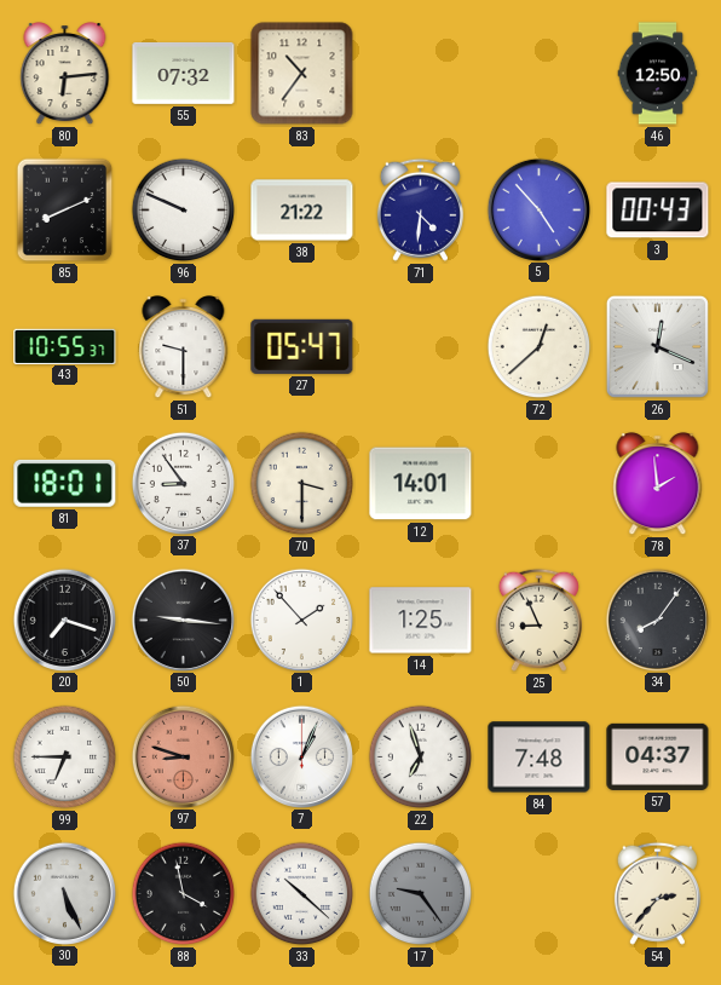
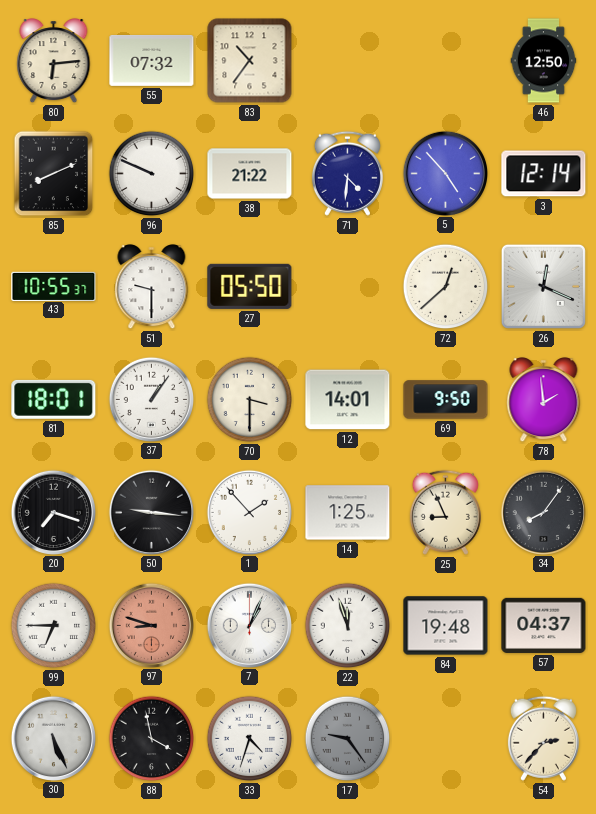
3: 00:43 -> 12:14 (544, 174)
27: 05:47 -> 05:50 (250, 286)
37: 8:54 -> 1:06 (151, 399)
69: none -> 9:50 (446, 400)
22: 6:57 -> 11:57 (348, 626)
84: 7:48 -> 19:48 (446, 626)
33: 10:22 -> 4:33 (250, 739)
